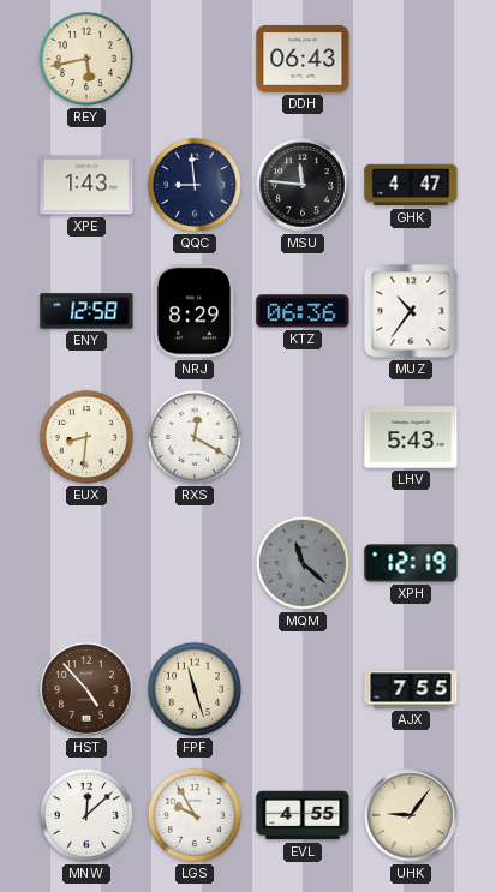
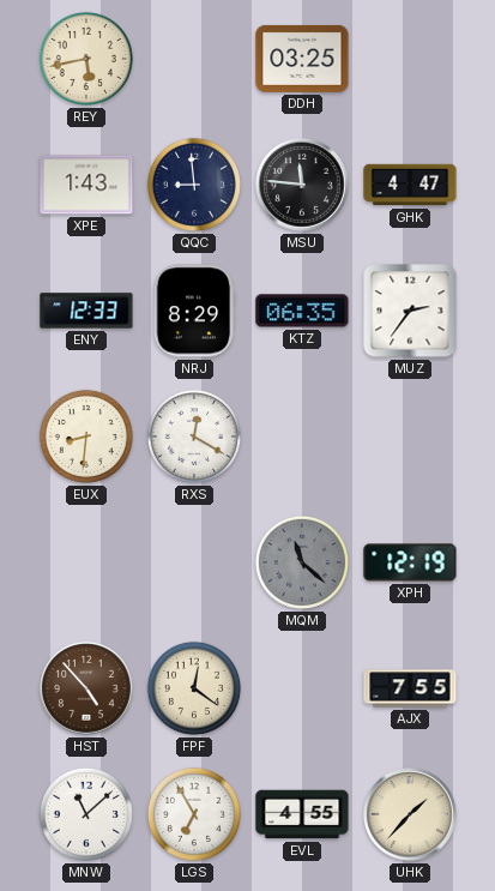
DDH: 06:43 -> 03:25 (302, 59)
ENY: 12:58 -> 12:33 (86, 311)
KTZ: 06:36 -> 06:35 (302, 311)
MUZ: 10:36 -> 2:36 (410, 311)
LHV: 5:43 -> none (411, 437)
FPF: 11:27 -> 12:21 (194, 688)
MNW: 12:08 -> 11:08 (86, 814)
LGS: 9:55 -> 6:55 (194, 814)
UHK: 9:06 -> 1:37 (410, 814)
